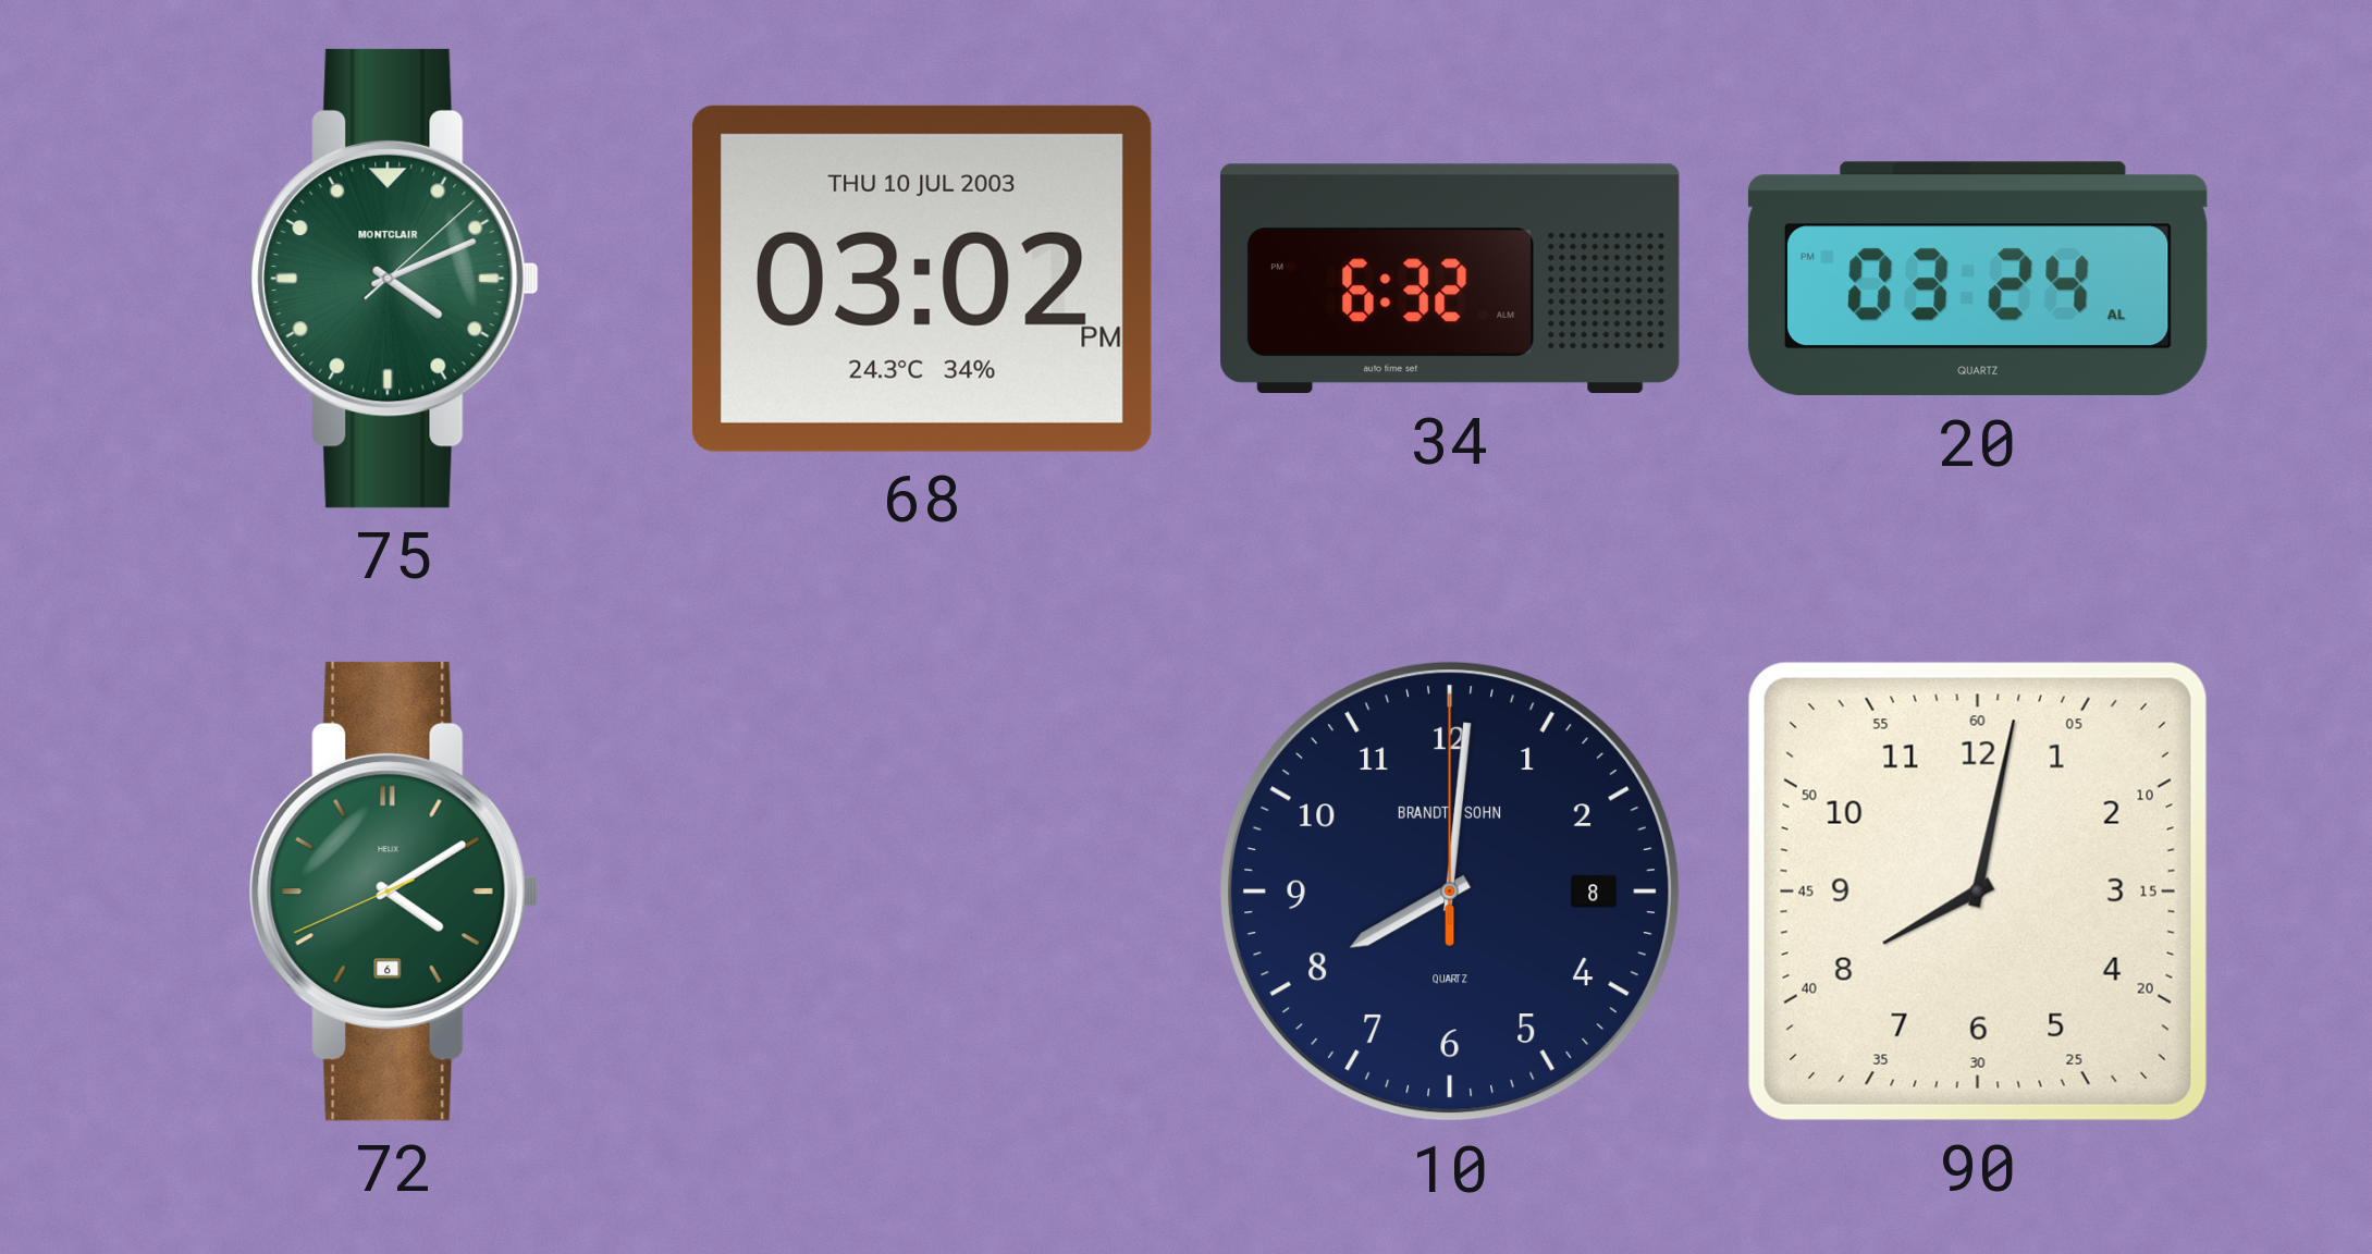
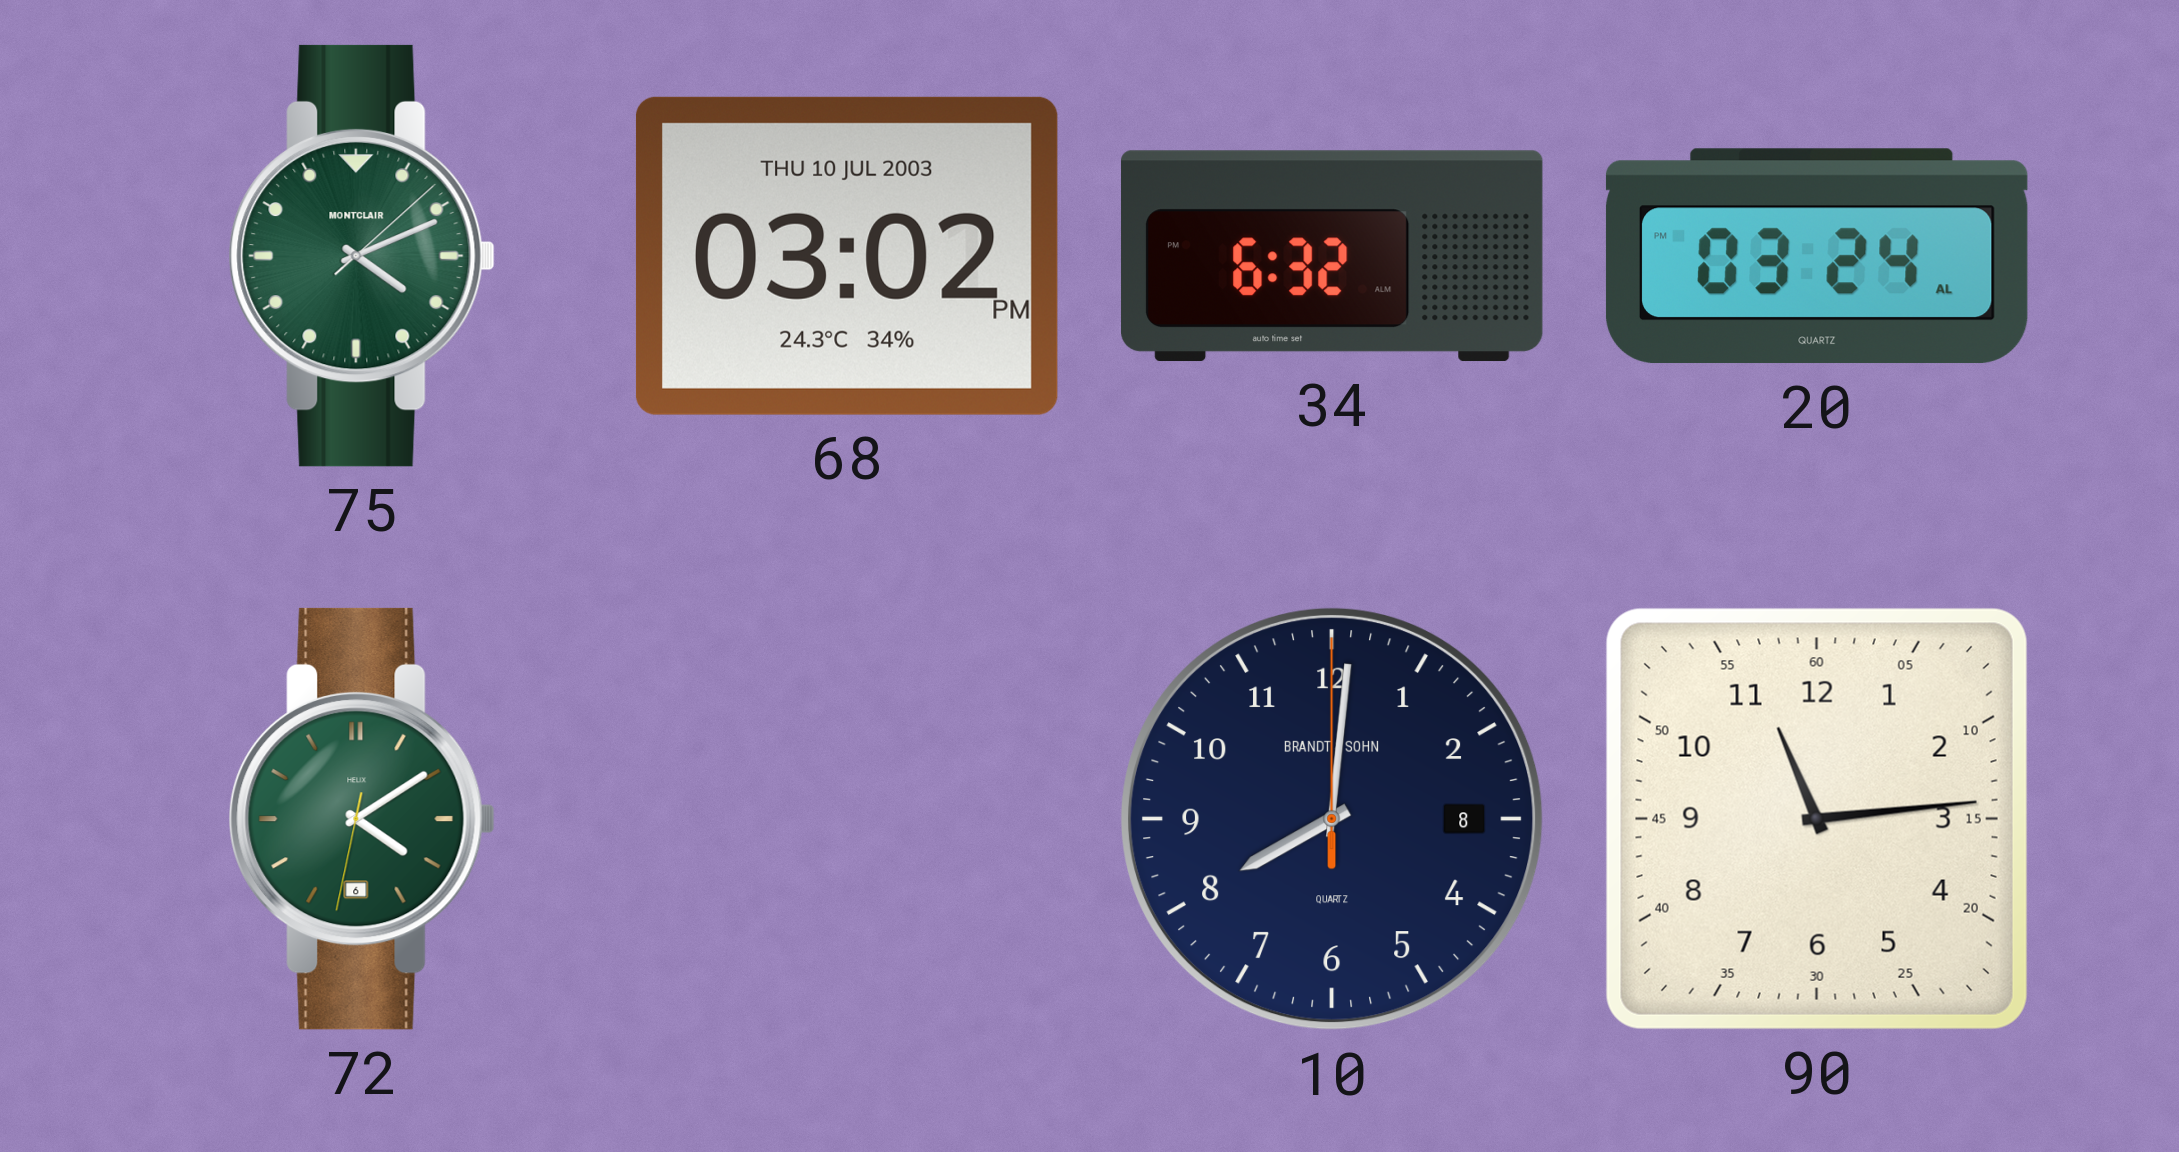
72: 4:09:41 -> 4:09:32 (362, 819)
90: 8:02 -> 11:14 (1817, 819)
